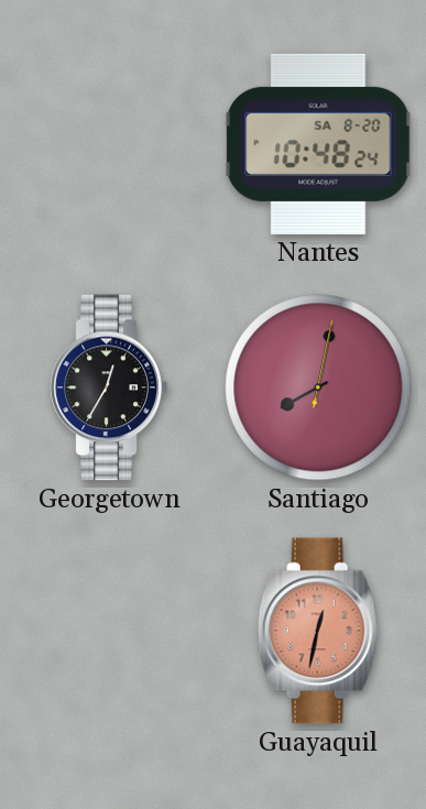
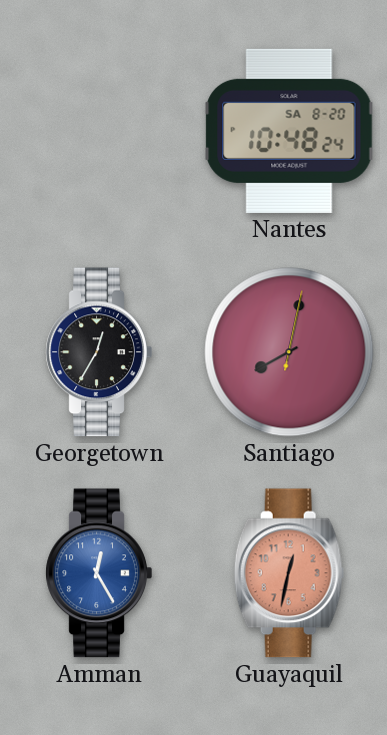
Amman: none -> 12:25 (99, 573)
